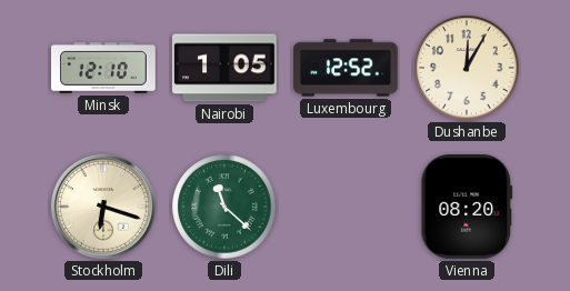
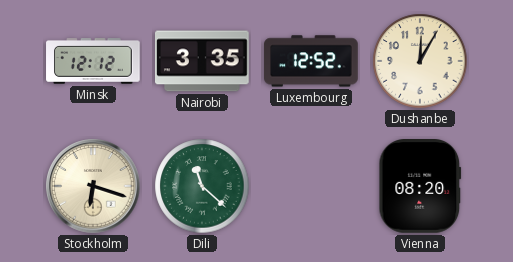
Minsk: 12:10 -> 12:12 (93, 62)
Nairobi: 1:05 -> 3:35 (203, 61)
